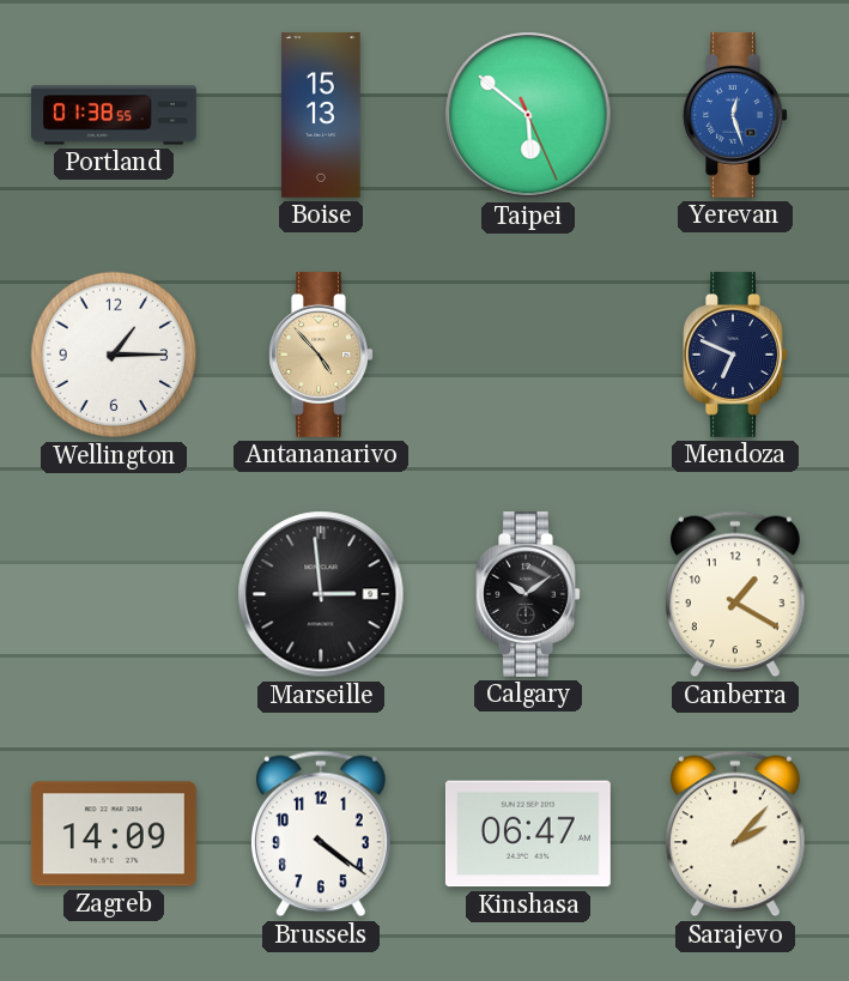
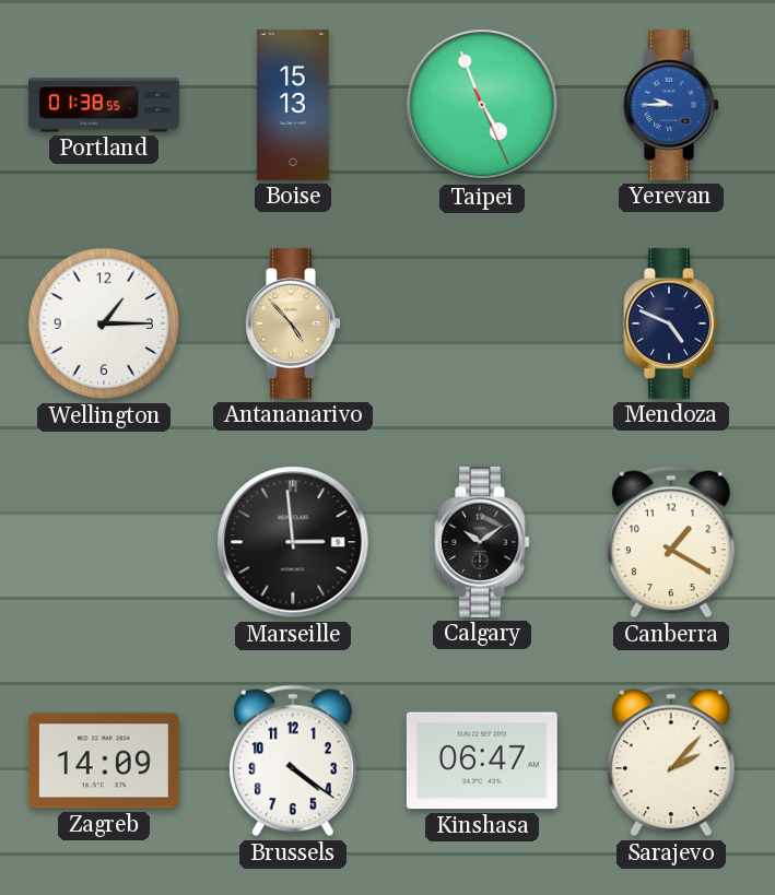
Taipei: 5:51 -> 4:56 (482, 105)
Yerevan: 12:27 -> 9:45 (671, 105)
Mendoza: 6:49 -> 4:49 (671, 323)
